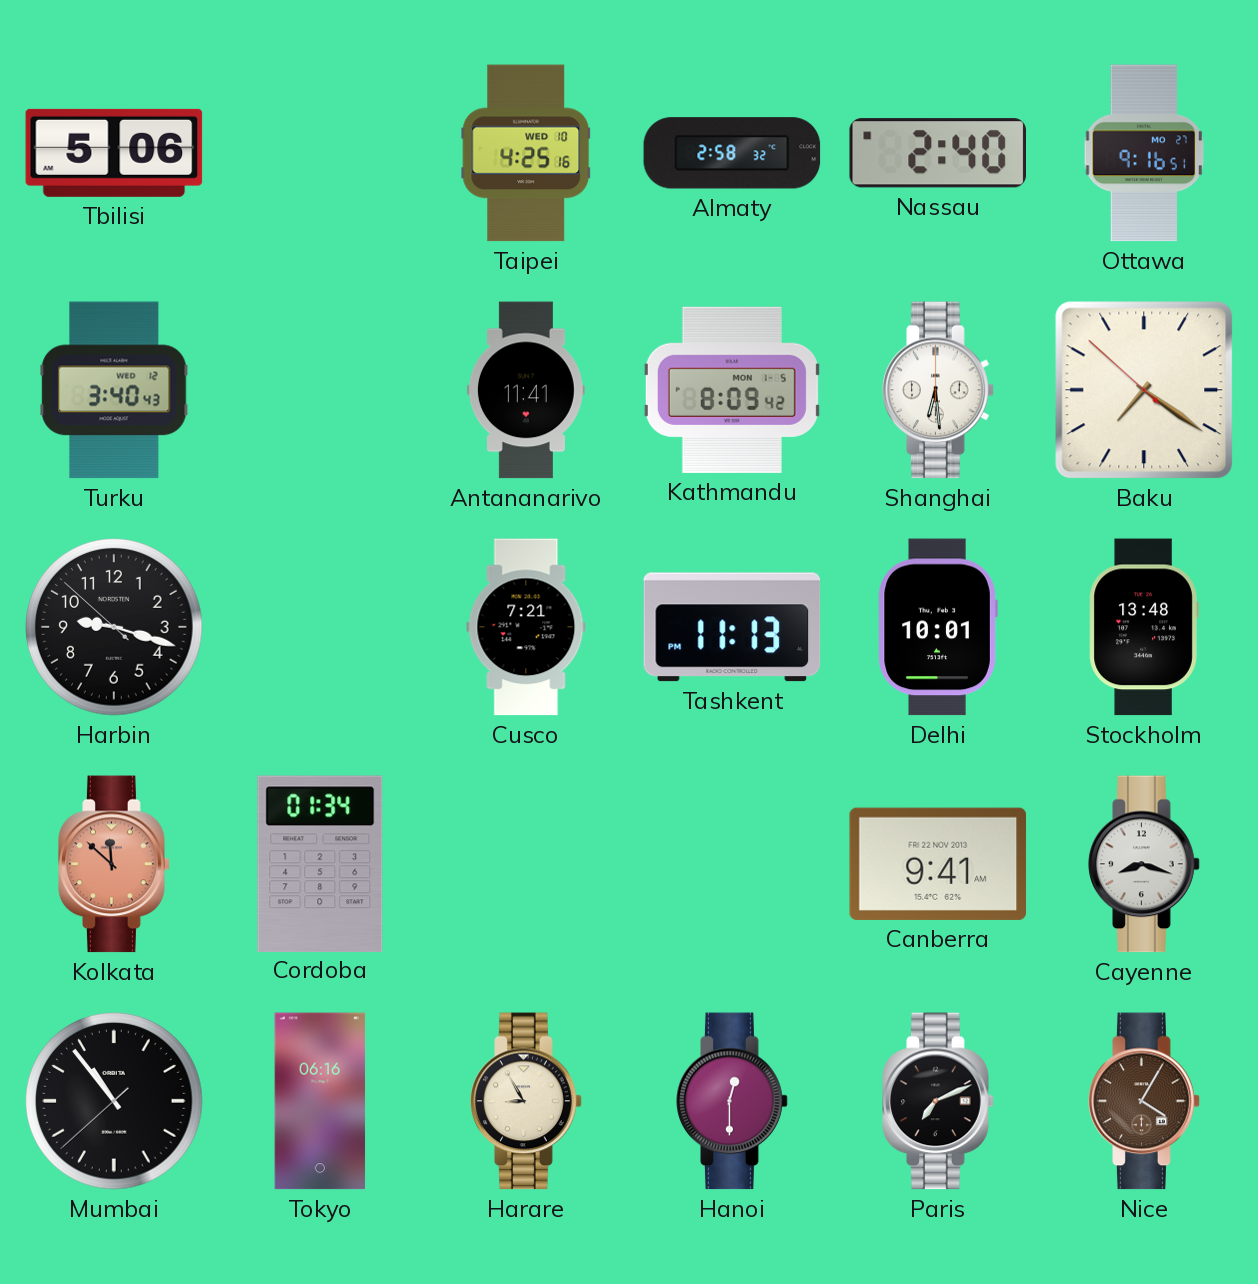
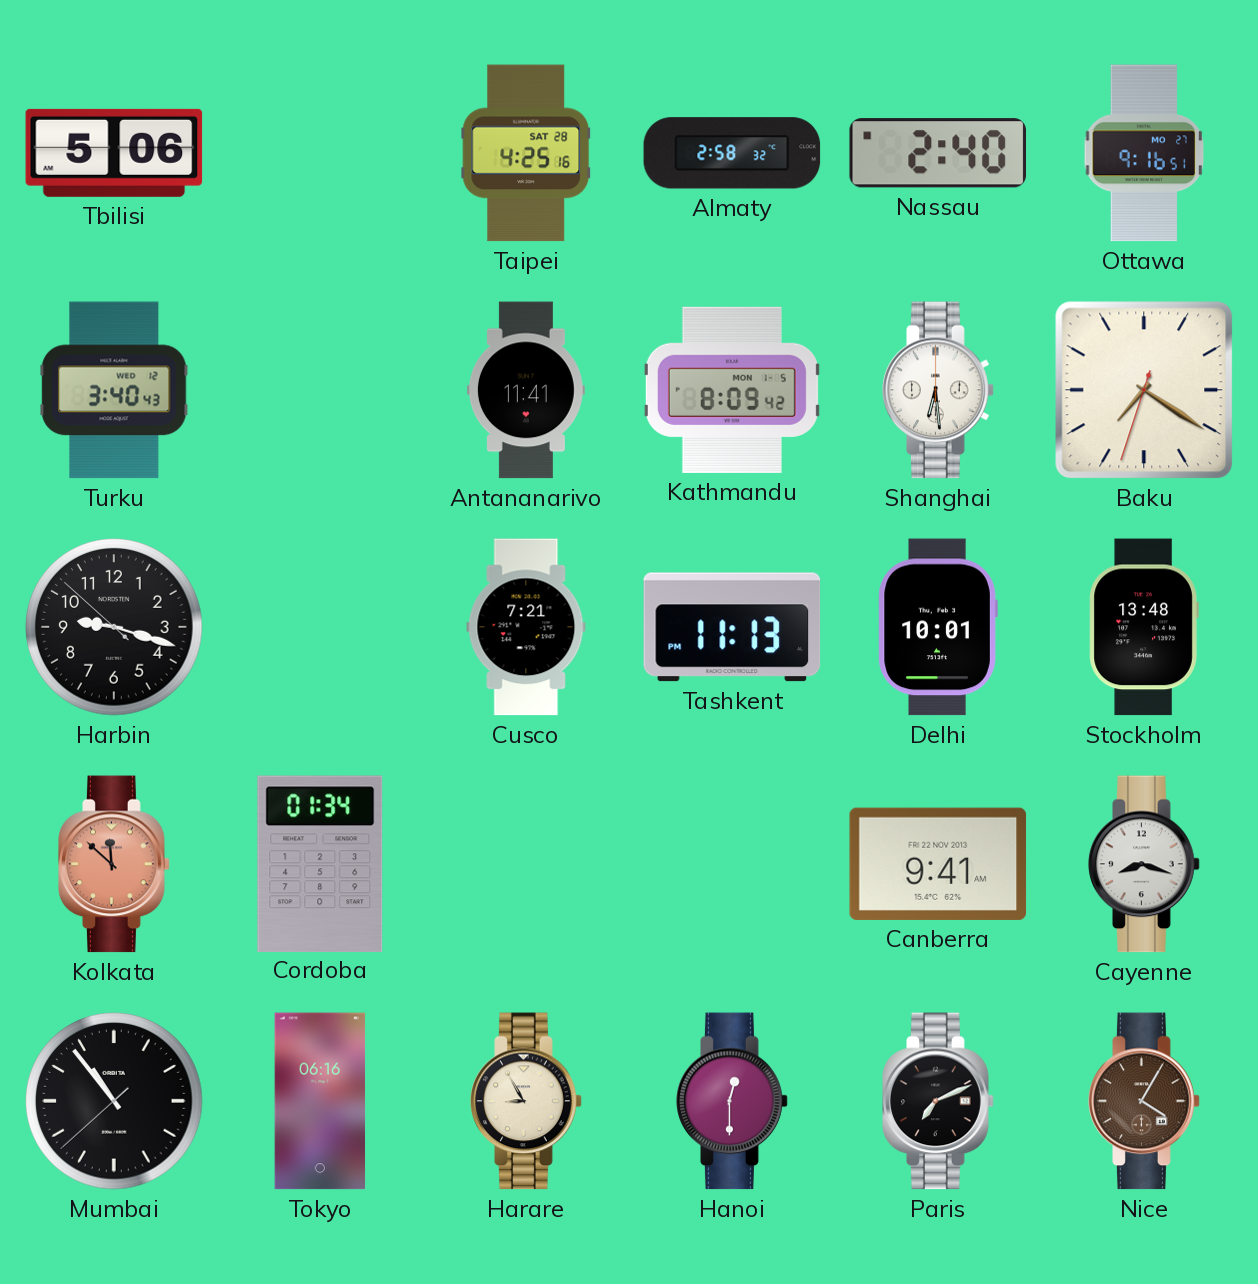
Taipei date: WED 10 -> SAT 28 (526, 153)
Baku: 7:20:52 -> 7:20:33 (1144, 390)
